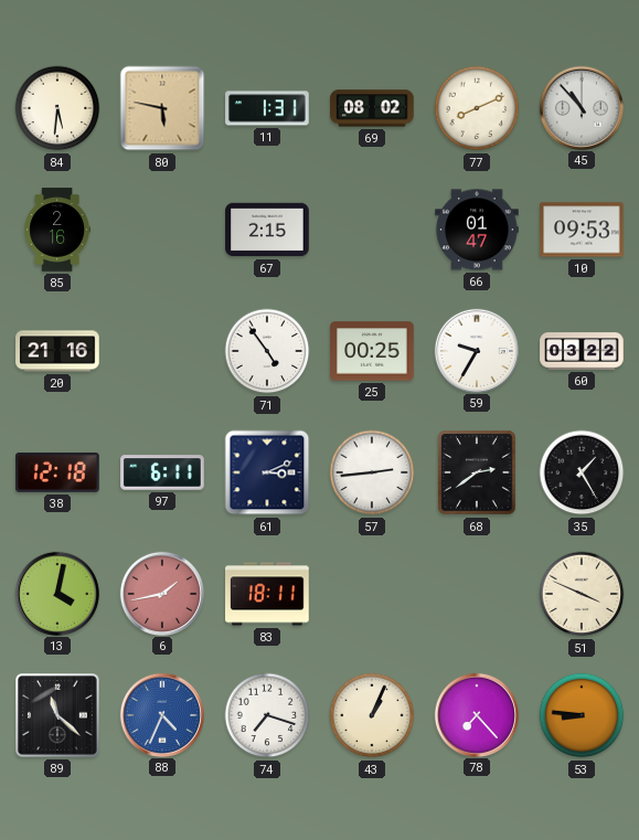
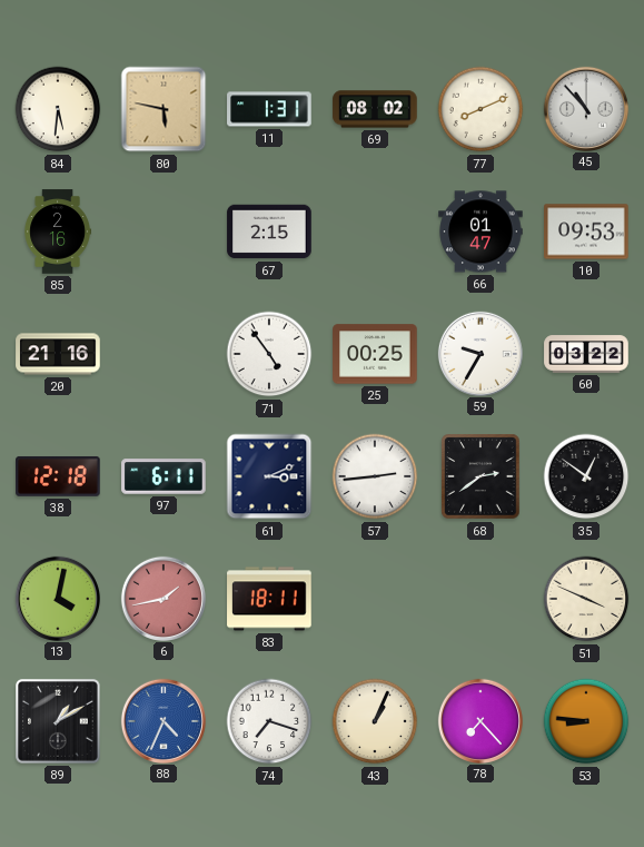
35: 1:25 -> 12:51 (586, 476)
89: 11:22 -> 1:10 (58, 721)
